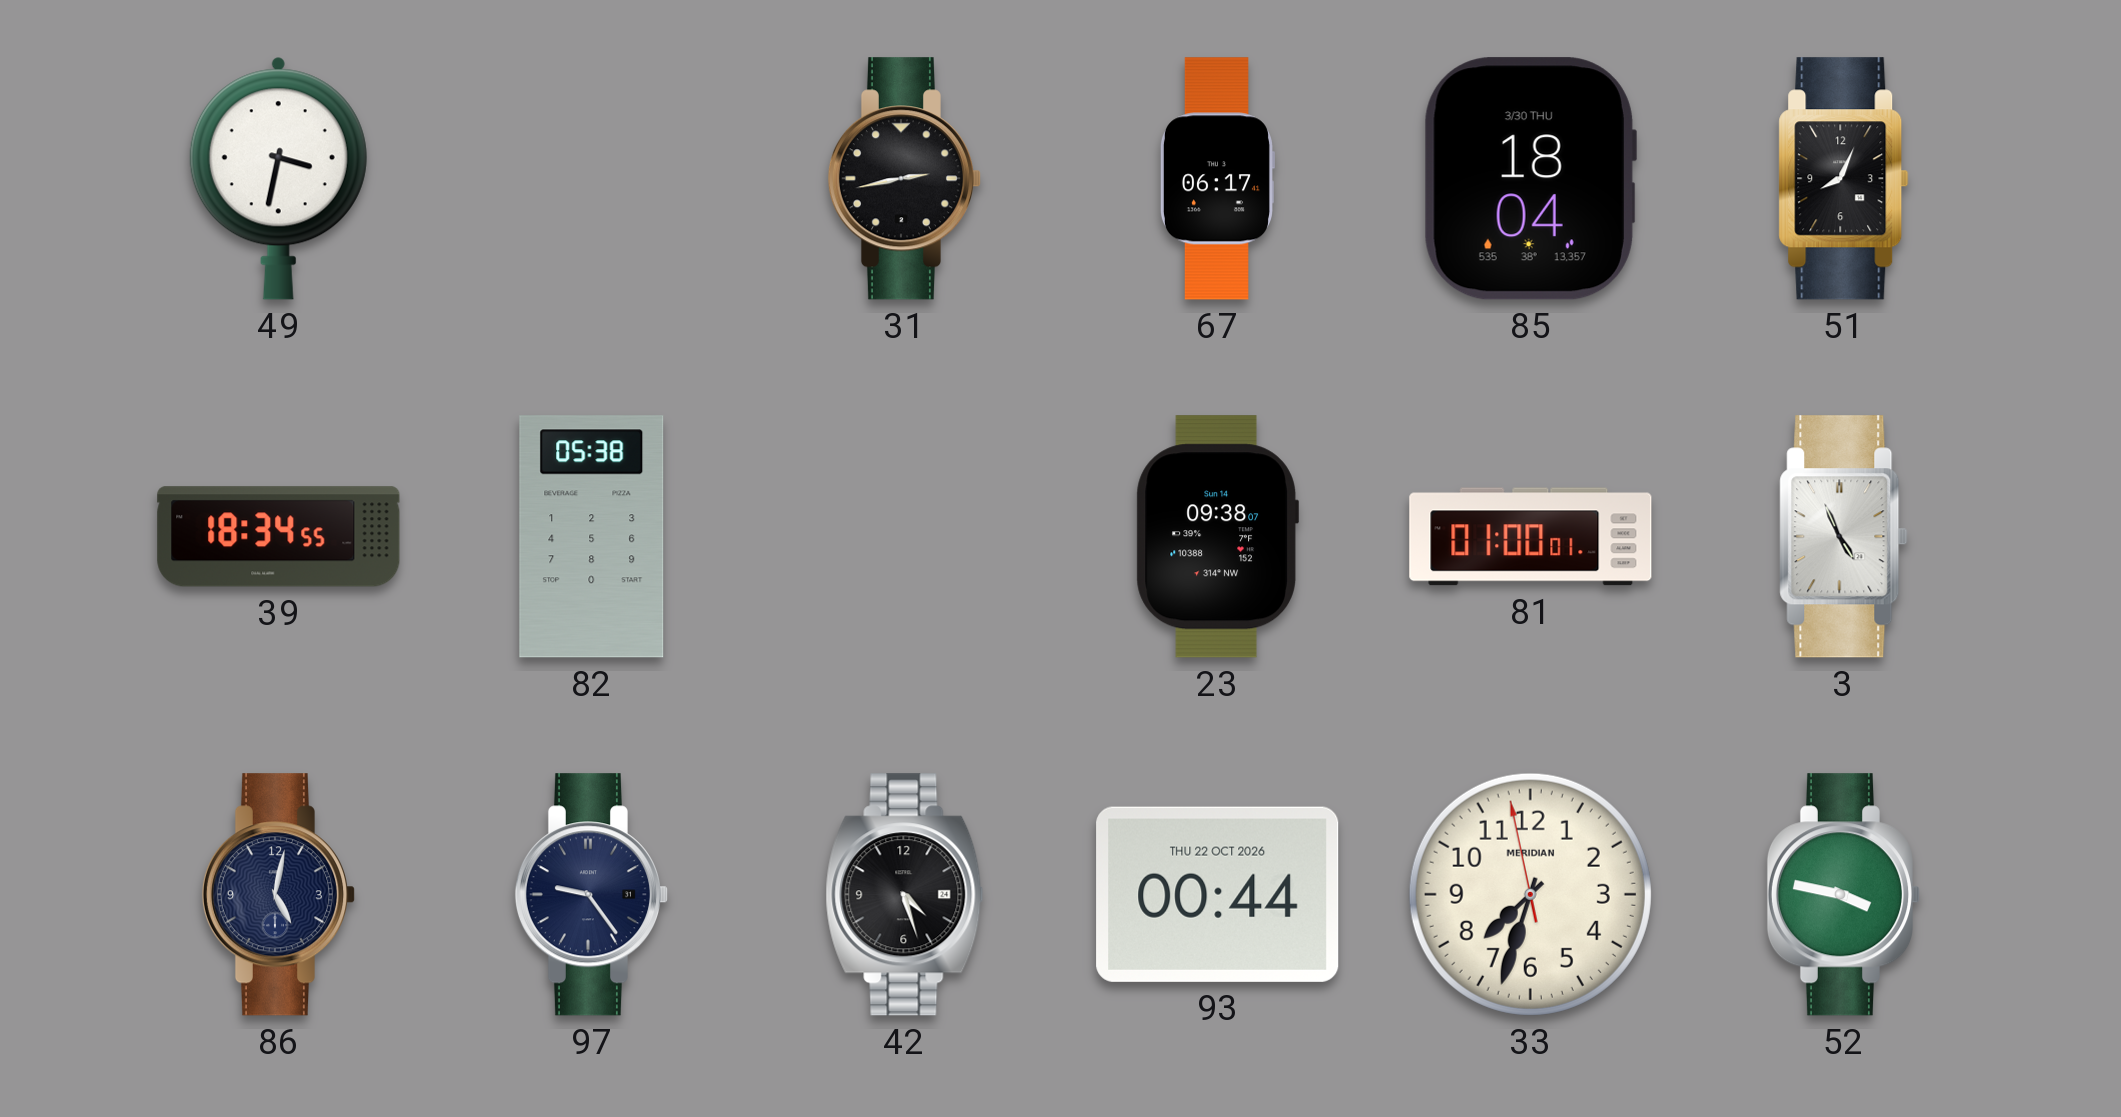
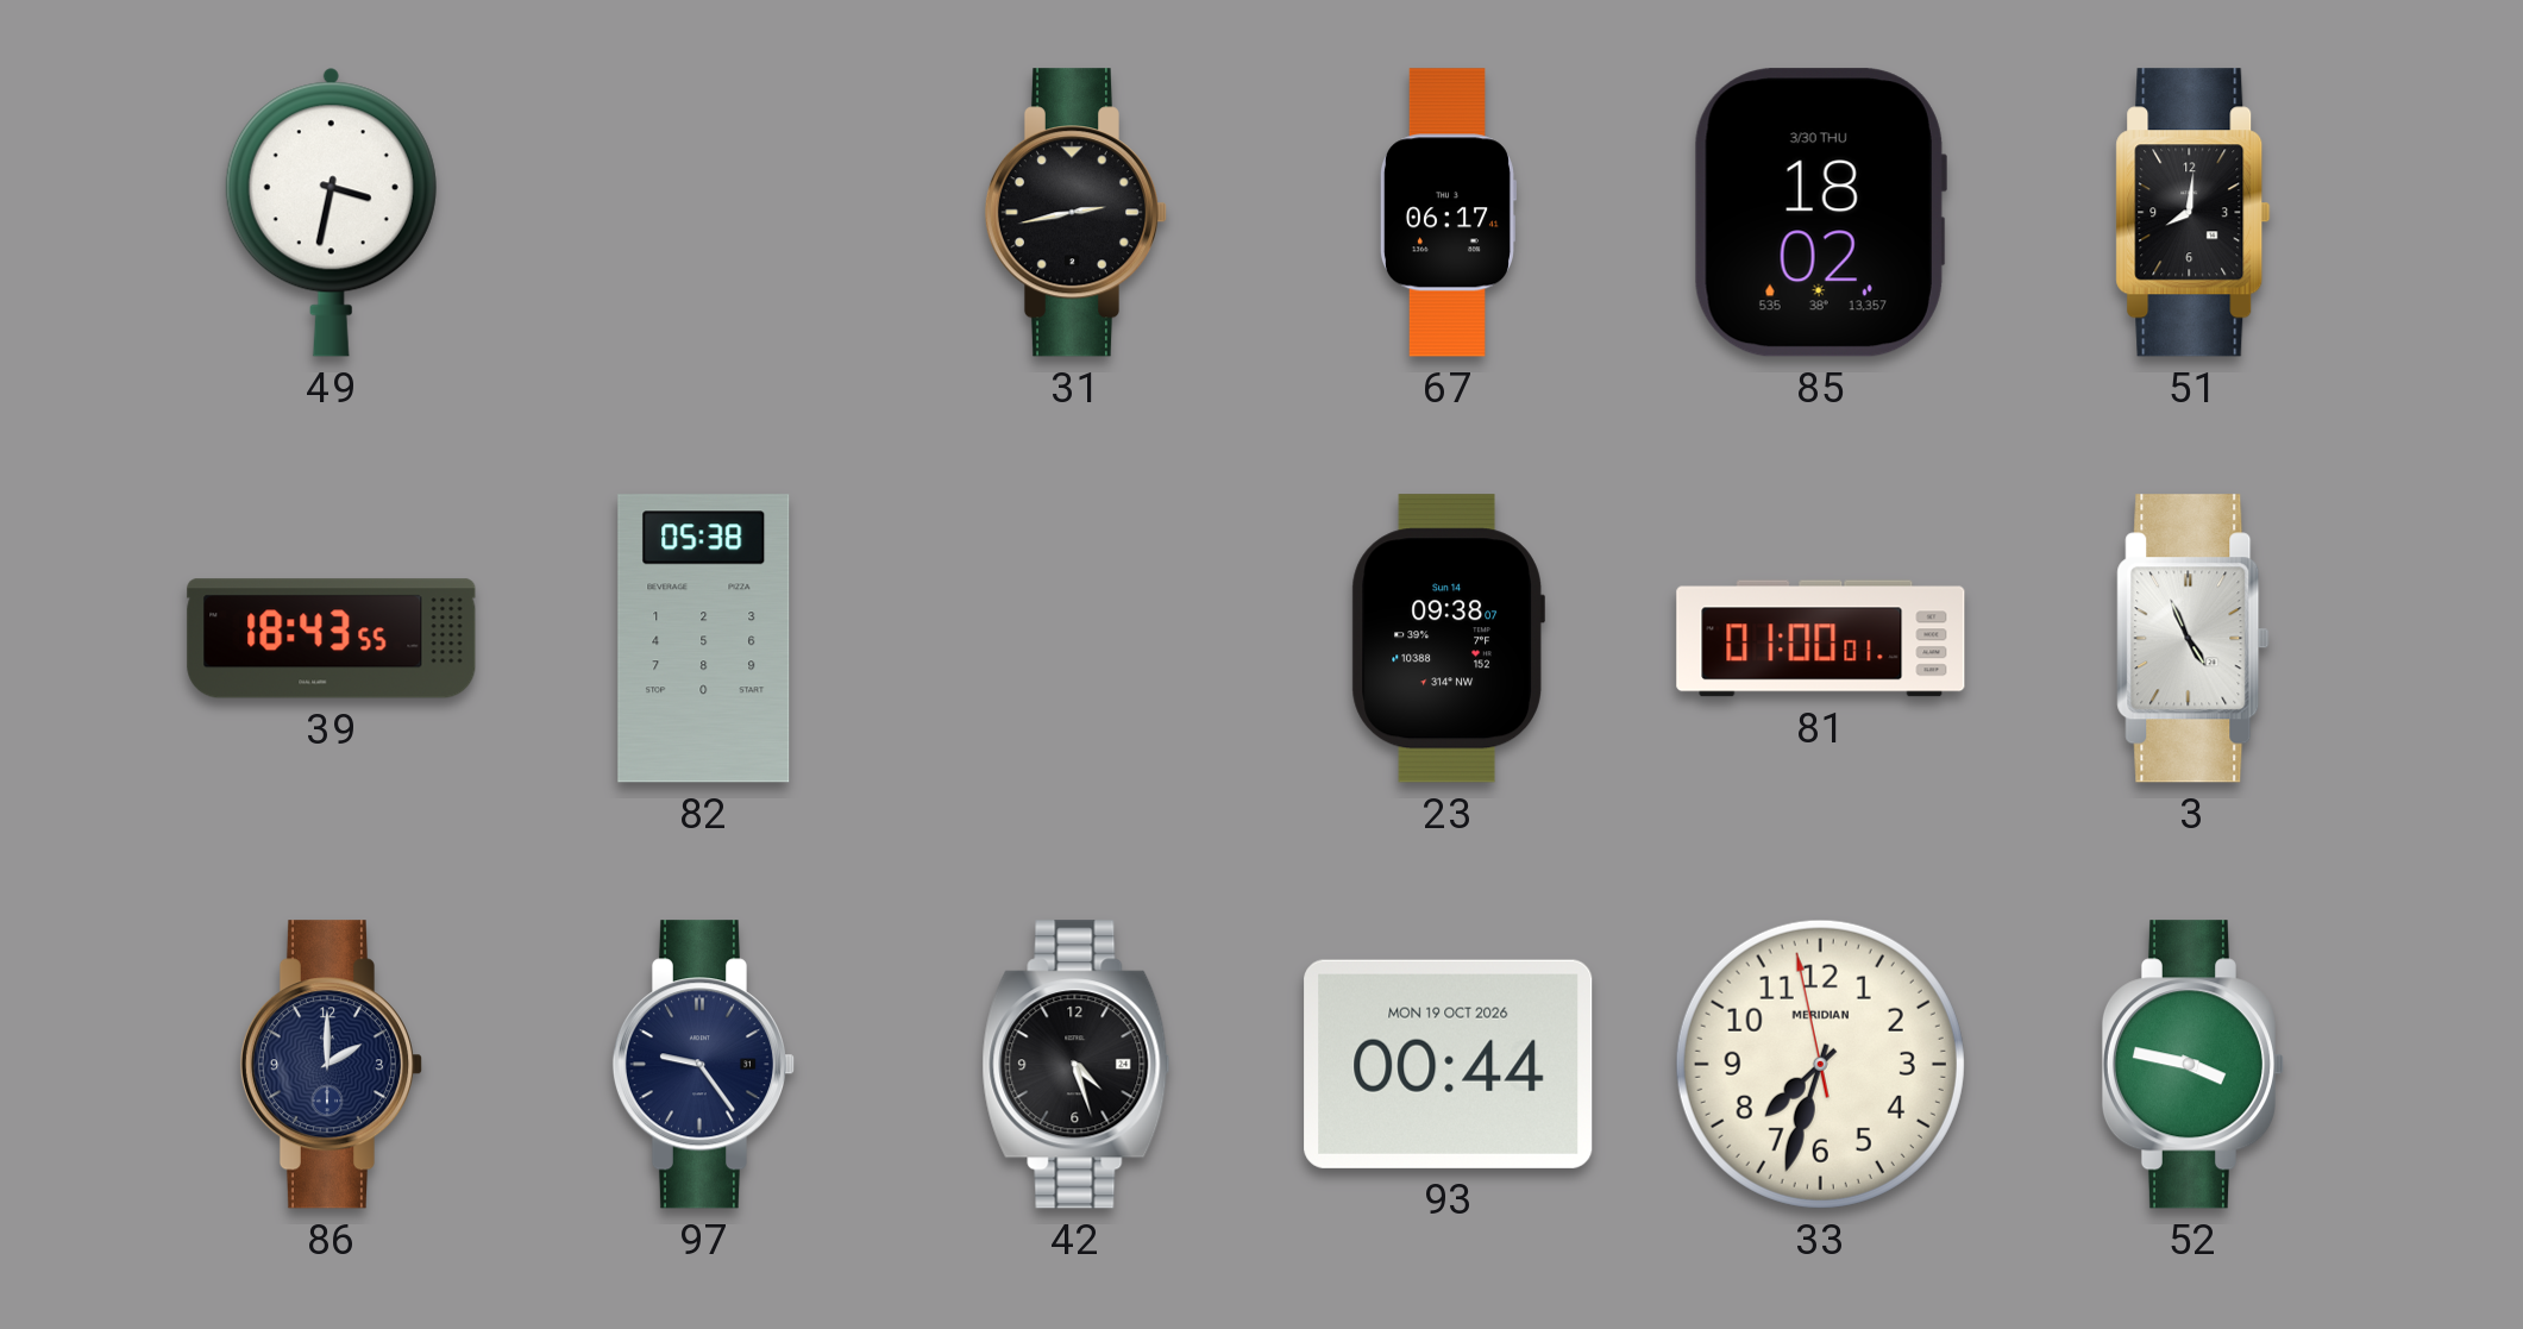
85: 18:04 -> 18:02 (1820, 213)
51: 8:04 -> 8:01 (2193, 213)
39: 18:34 -> 18:43 (332, 639)
86: 5:02 -> 2:00 (331, 1065)
93 date: THU 22 OCT 2026 -> MON 19 OCT 2026 (1449, 1064)
